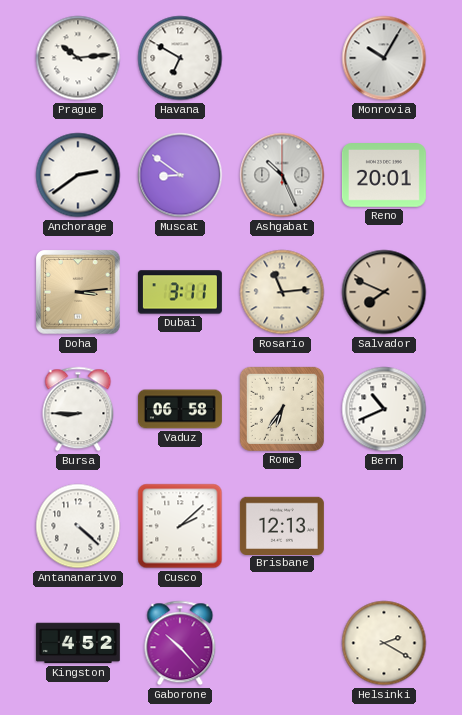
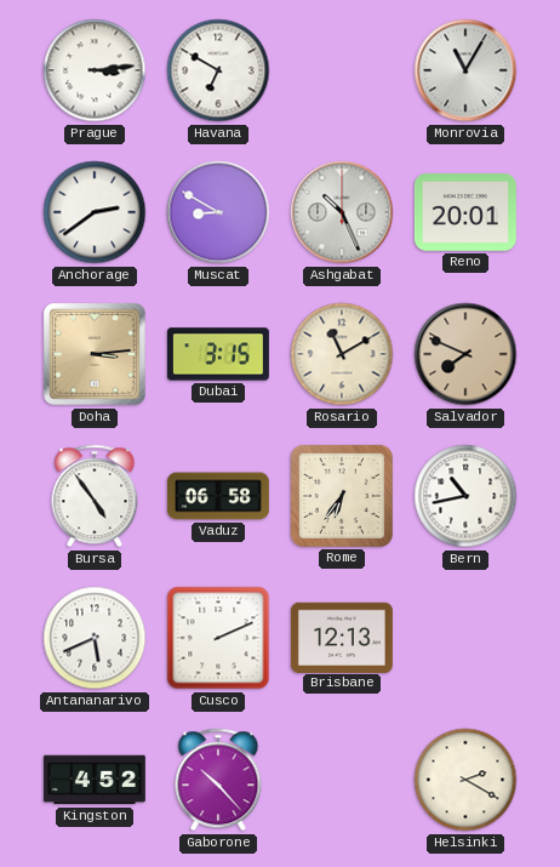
Prague: 10:14 -> 3:14 (95, 70)
Monrovia: 10:05 -> 11:05 (465, 70)
Muscat: 8:51 -> 8:50 (218, 212)
Dubai: 3:11 -> 3:15 (218, 354)
Rosario: 11:14 -> 11:10 (342, 354)
Bursa: 8:45 -> 4:54 (95, 496)
Bern: 10:41 -> 10:43 (465, 496)
Antananarivo: 4:22 -> 5:41 (95, 638)
Cusco: 2:08 -> 2:11 (218, 638)
